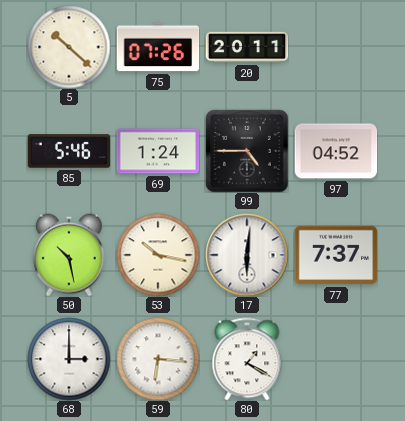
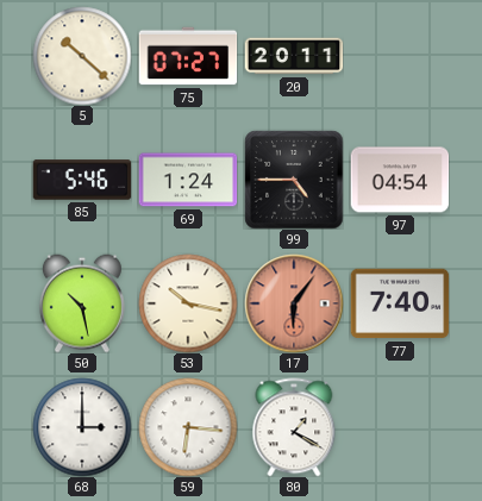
75: 07:26 -> 07:27 (188, 56)
97: 04:52 -> 04:54 (400, 180)
17: 6:01 -> 6:06 (294, 303)
17 dial: white -> salmon (294, 303)
77: 7:37 -> 7:40 (400, 303)
